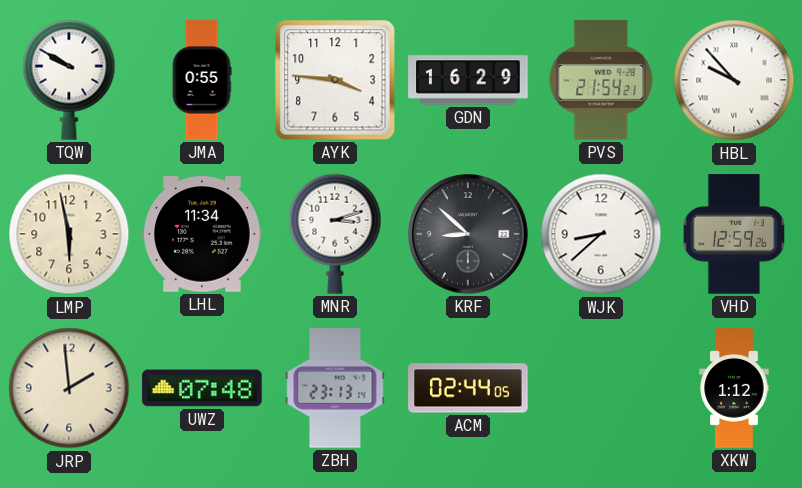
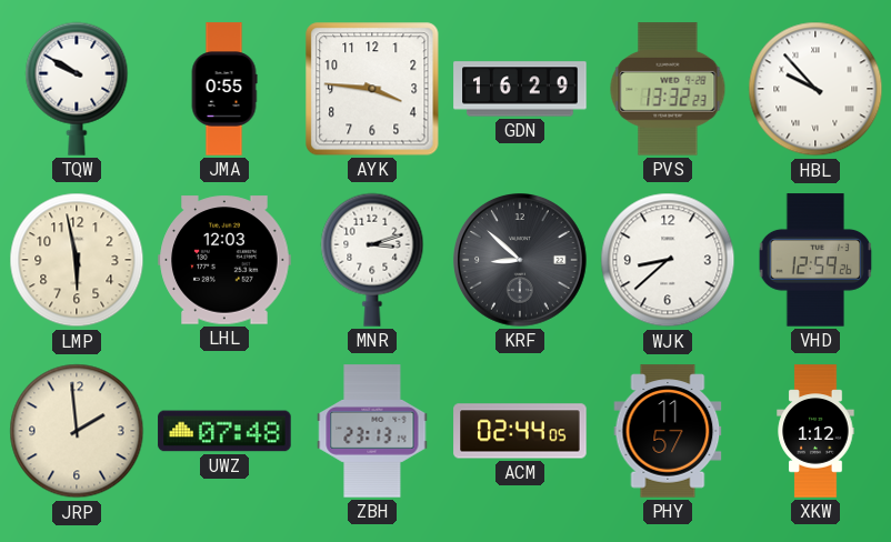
PVS: 21:54 -> 13:32 (668, 89)
LHL: 11:34 -> 12:03 (224, 260)
PHY: none -> 11:57 (668, 431)
